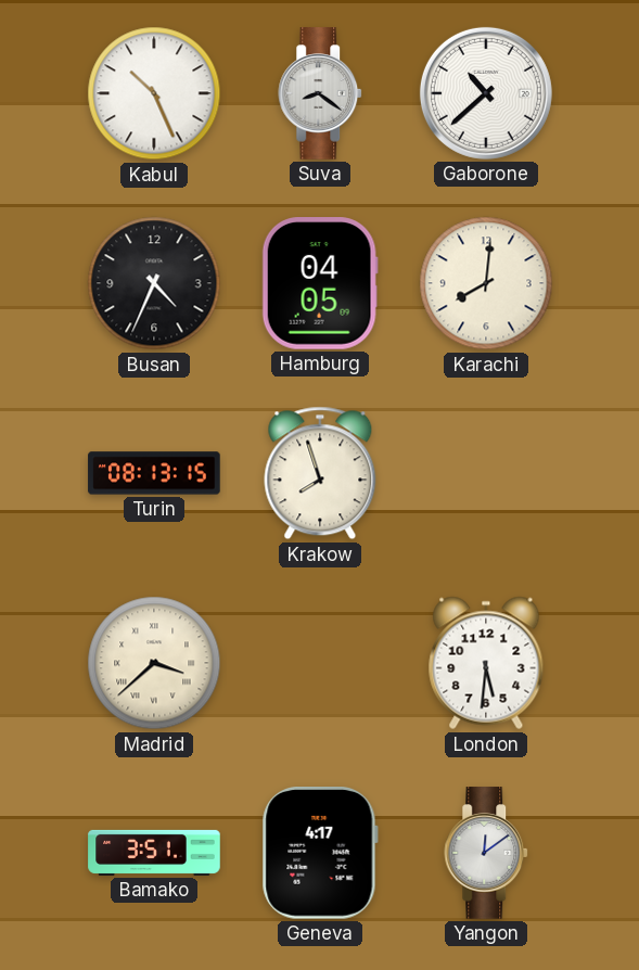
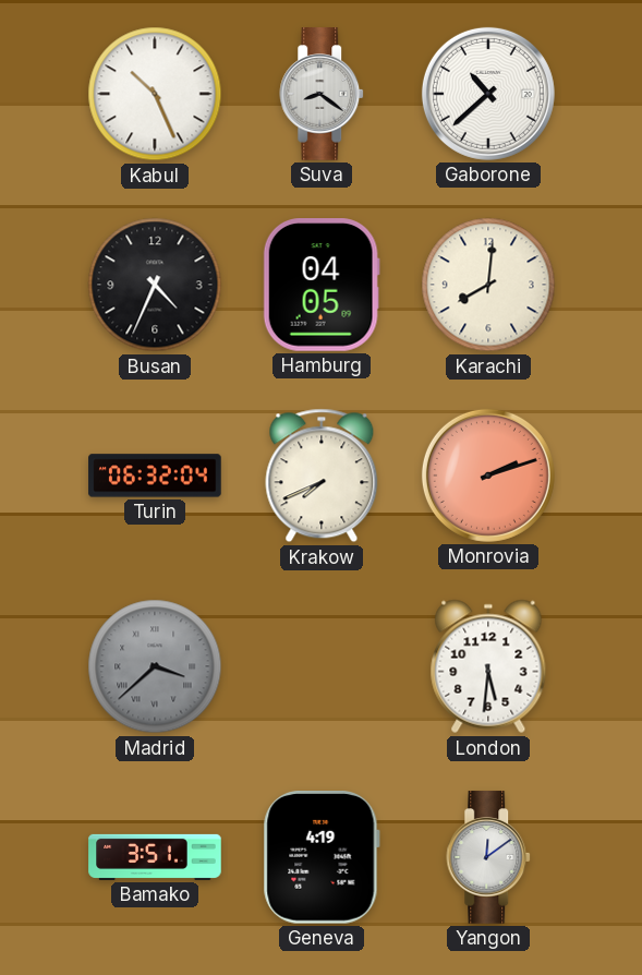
Turin: 08:13 -> 06:32 (155, 476)
Krakow: 7:57 -> 7:41 (322, 476)
Monrovia: none -> 2:12 (488, 476)
Madrid dial: cream -> grey (155, 666)
Geneva: 4:17 -> 4:19 (322, 858)
